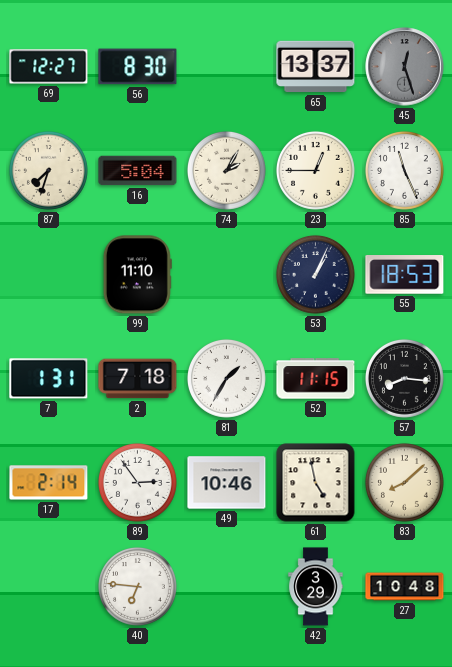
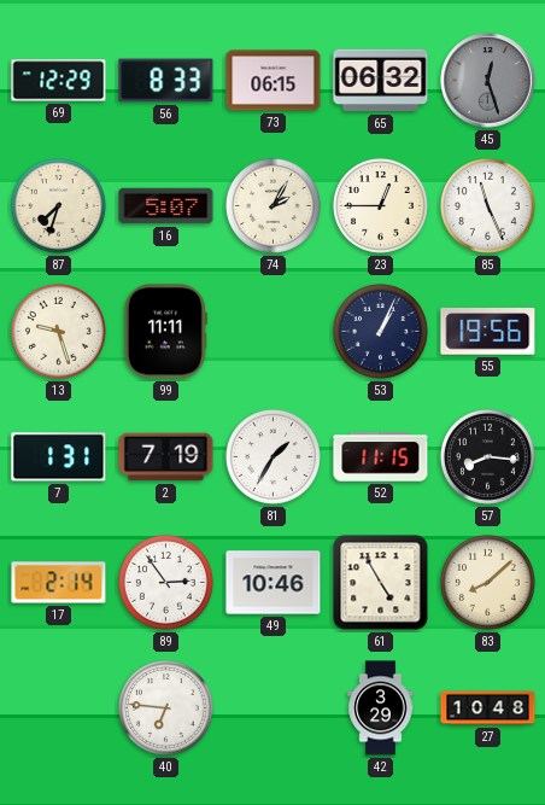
69: 12:27 -> 12:29 (59, 81)
56: 8:30 -> 8:33 (166, 81)
73: none -> 06:15 (274, 81)
65: 13:37 -> 06:32 (381, 81)
16: 5:04 -> 5:07 (166, 206)
13: none -> 9:27 (58, 331)
99: 11:10 -> 11:11 (165, 332)
55: 18:53 -> 19:56 (488, 332)
2: 7:18 -> 7:19 (166, 457)
61: 4:58 -> 4:55 (381, 583)
